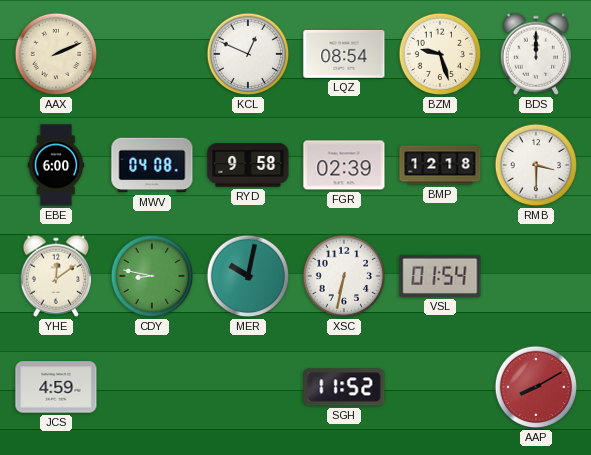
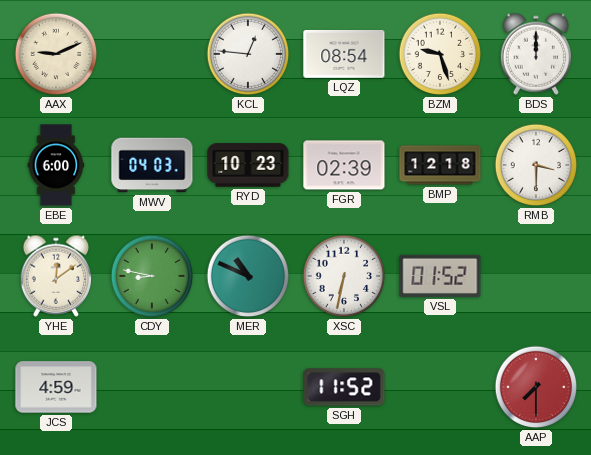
AAX: 2:11 -> 9:11 (56, 54)
KCL: 12:49 -> 12:46 (248, 54)
MWV: 04:08 -> 04:03 (152, 165)
RYD: 9:58 -> 10:23 (248, 165)
MER: 10:02 -> 10:49 (248, 276)
VSL: 01:54 -> 01:52 (440, 276)
AAP: 8:10 -> 7:30 (536, 387)
